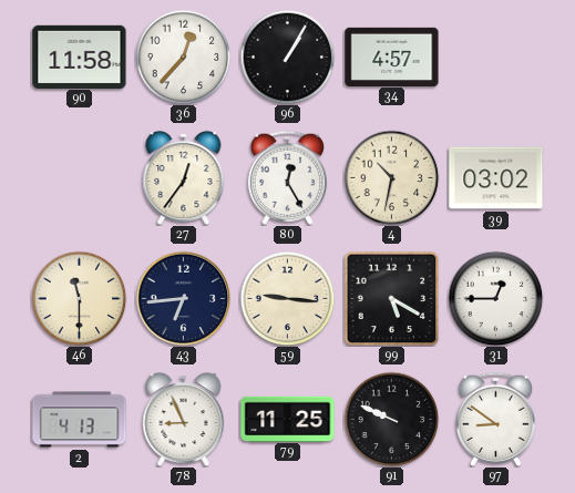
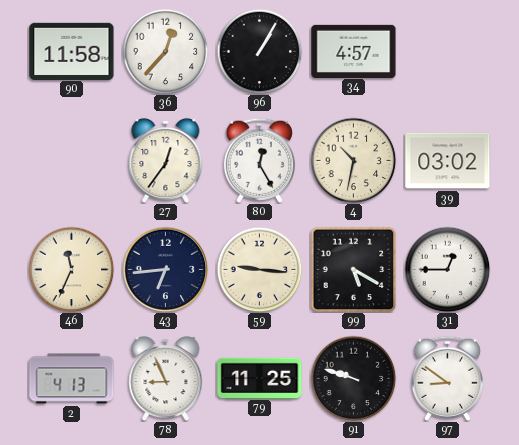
46: 11:30 -> 11:34 (71, 269)
91: 9:49 -> 9:48 (353, 378)
